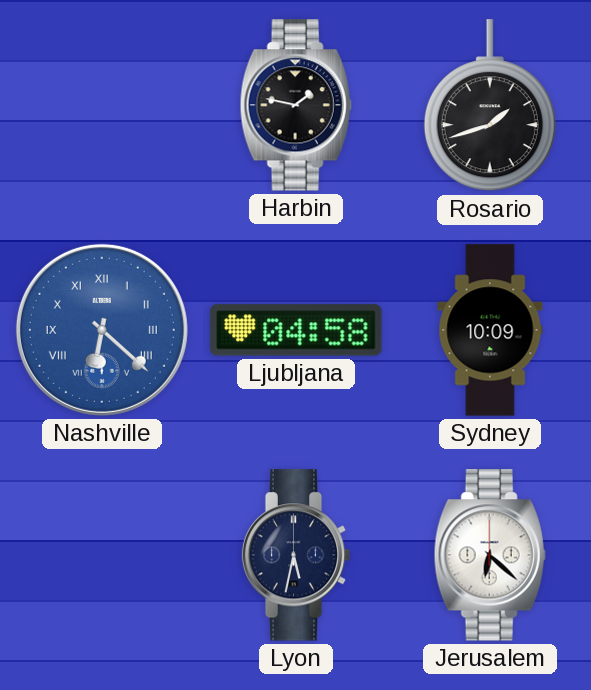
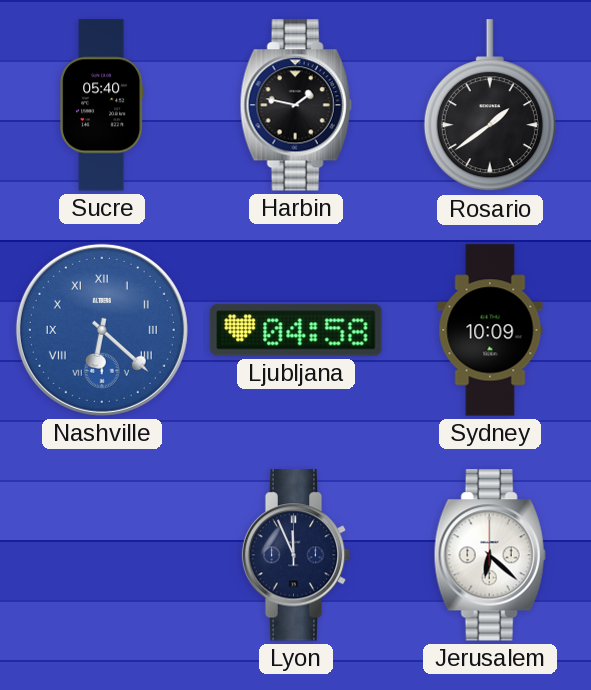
Sucre: none -> 05:40 (102, 105)
Rosario: 1:42 -> 1:39 (490, 106)
Lyon: 5:32 -> 11:56 (296, 555)
